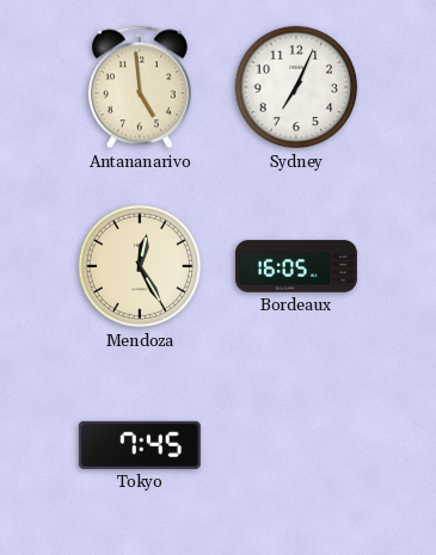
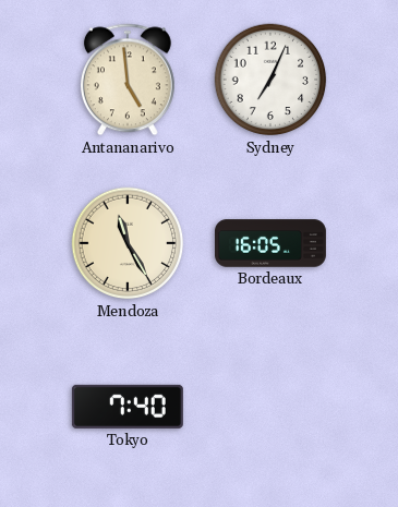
Mendoza: 12:25 -> 11:25 (128, 243)
Tokyo: 7:45 -> 7:40 (128, 407)
